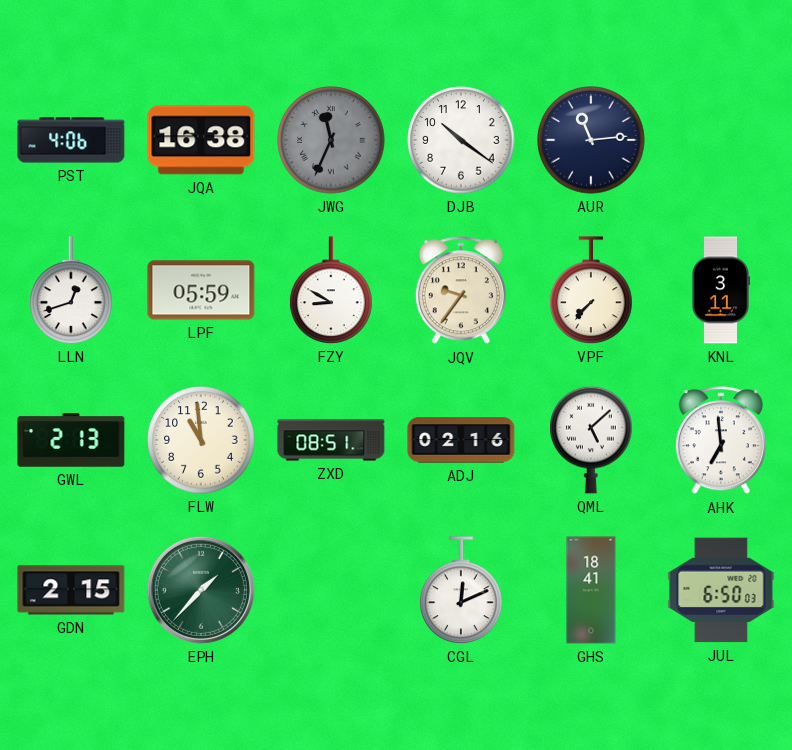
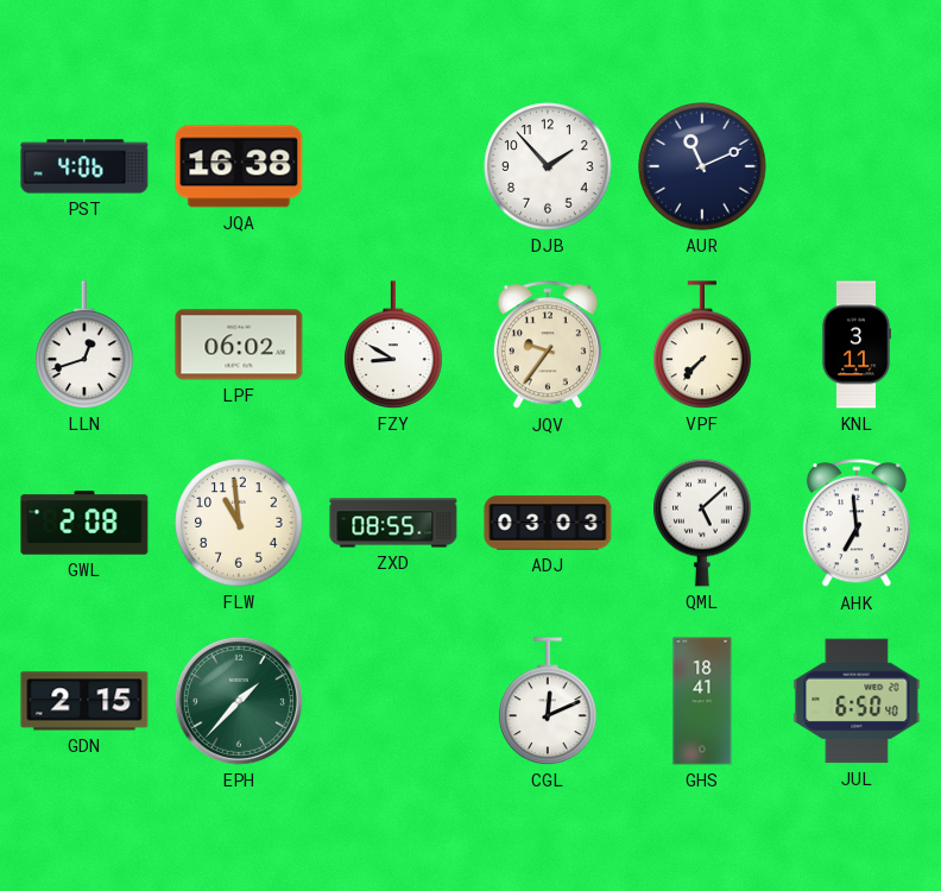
JWG: 11:34 -> none (331, 140)
DJB: 10:21 -> 1:53 (548, 166)
AUR: 11:14 -> 11:11 (702, 166)
LPF: 05:59 -> 06:02 (239, 345)
GWL: 2:13 -> 2:08 (84, 523)
ZXD: 08:51 -> 08:55 (393, 523)
ADJ: 02:16 -> 03:03 (548, 523)
JUL: 6:50:03 -> 6:50:40 (857, 701)
